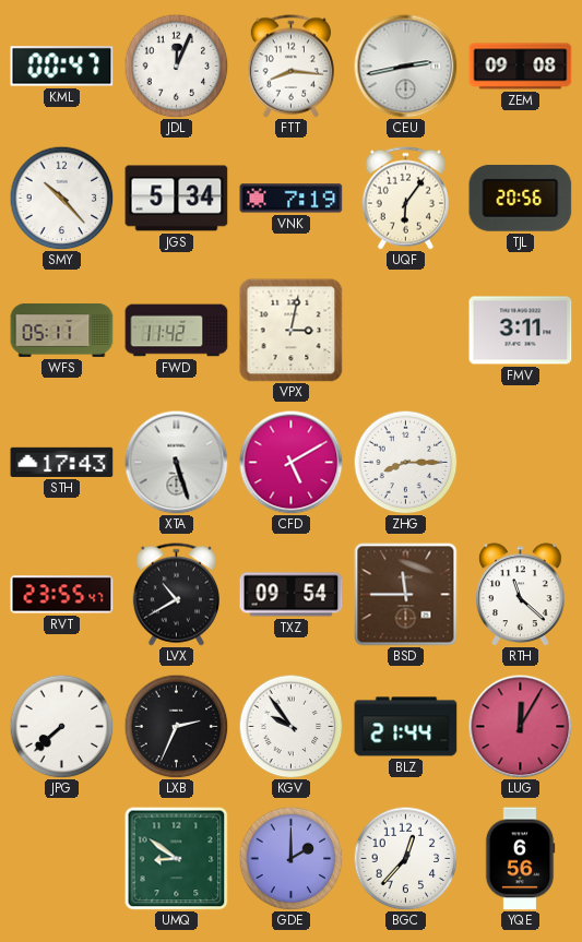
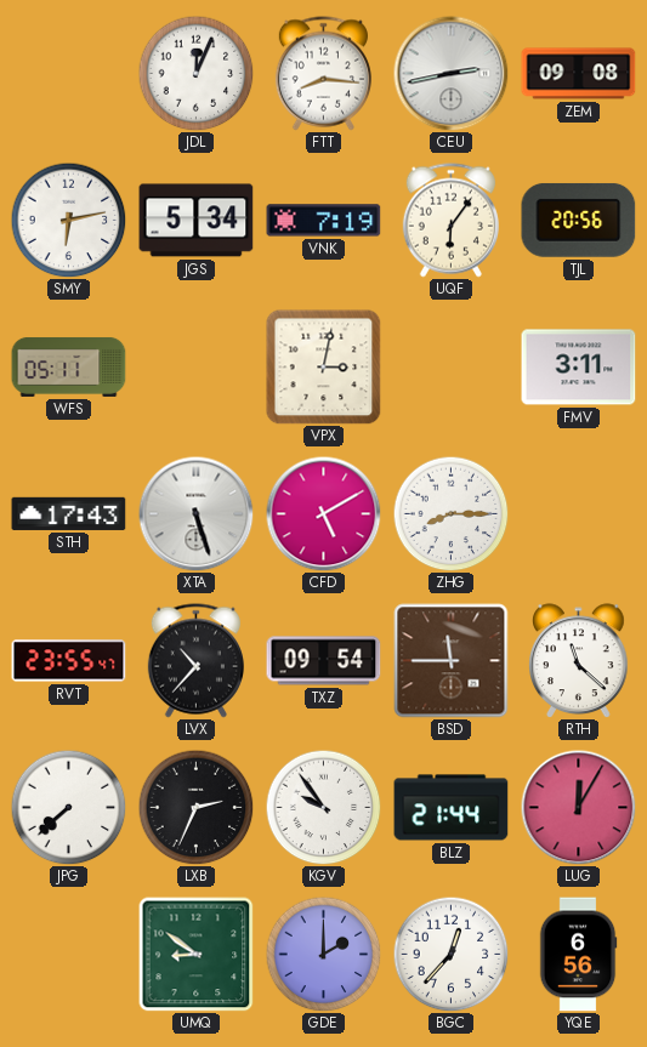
KML: 00:47 -> none (62, 67)
SMY: 10:23 -> 6:13 (68, 220)
FWD: 11:42 -> none (177, 331)
LVX: 10:40 -> 10:37 (195, 661)
